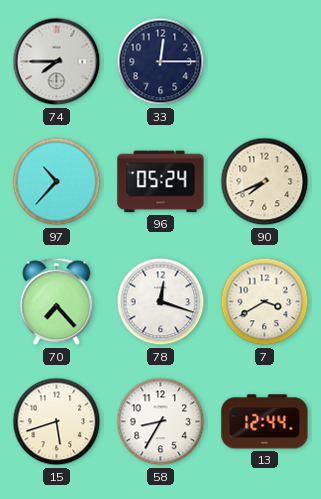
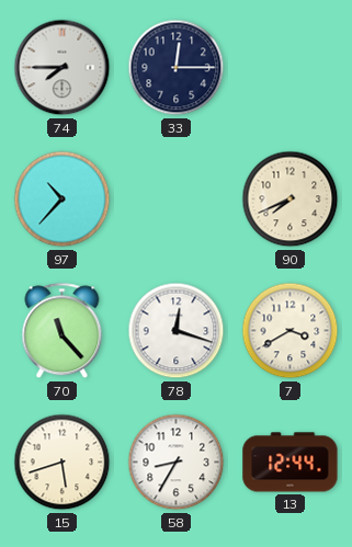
96: 05:24 -> none (161, 182)
70: 7:23 -> 11:23 (63, 331)
